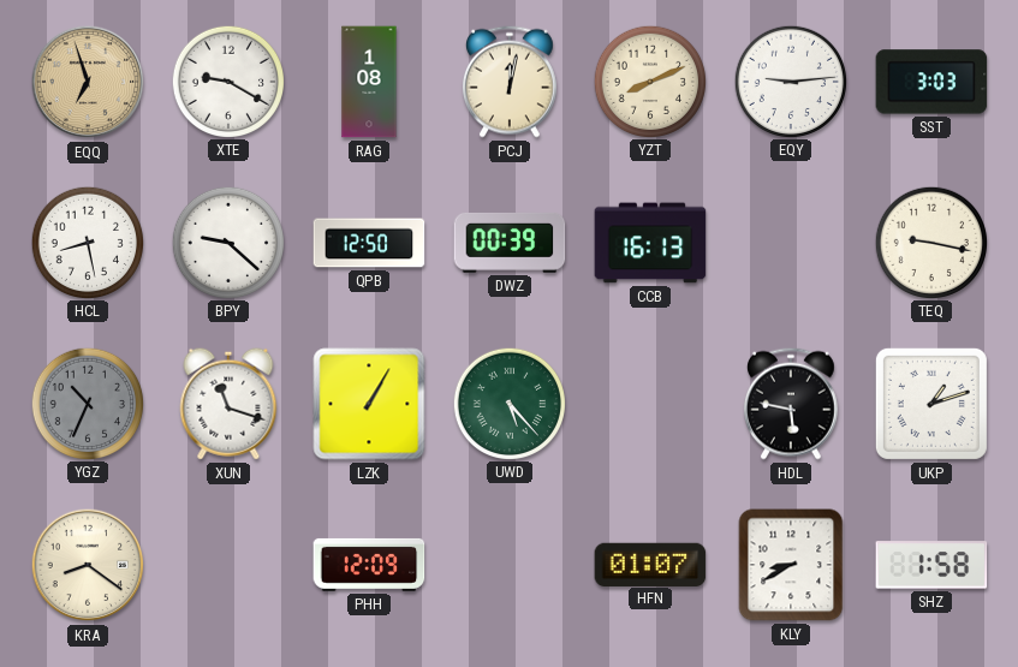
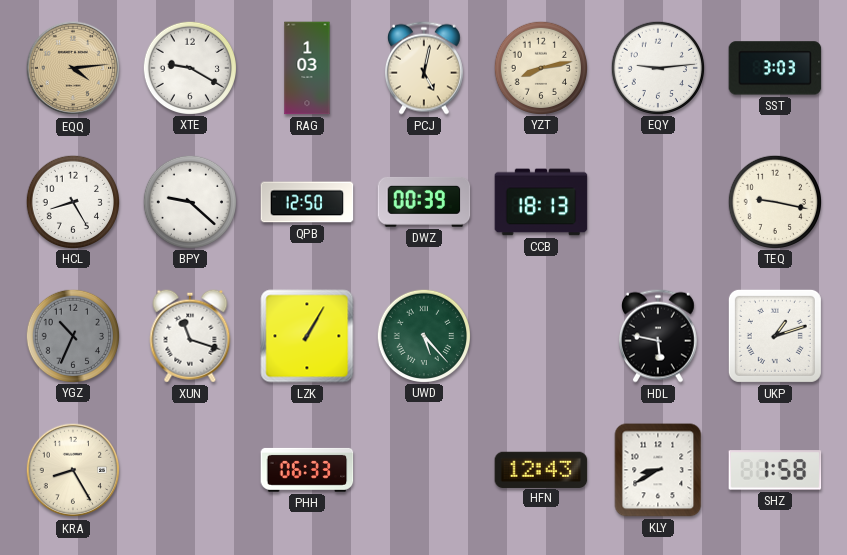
EQQ: 6:57 -> 4:14 (73, 68)
RAG: 1:08 -> 1:03 (307, 68)
PCJ: 12:02 -> 5:02 (424, 68)
YZT: 8:11 -> 8:13 (540, 67)
HCL: 8:28 -> 8:25 (72, 201)
CCB: 16:13 -> 18:13 (541, 202)
KRA: 8:21 -> 8:25 (73, 470)
PHH: 12:09 -> 06:33 (307, 470)
HFN: 01:07 -> 12:43 (541, 469)
